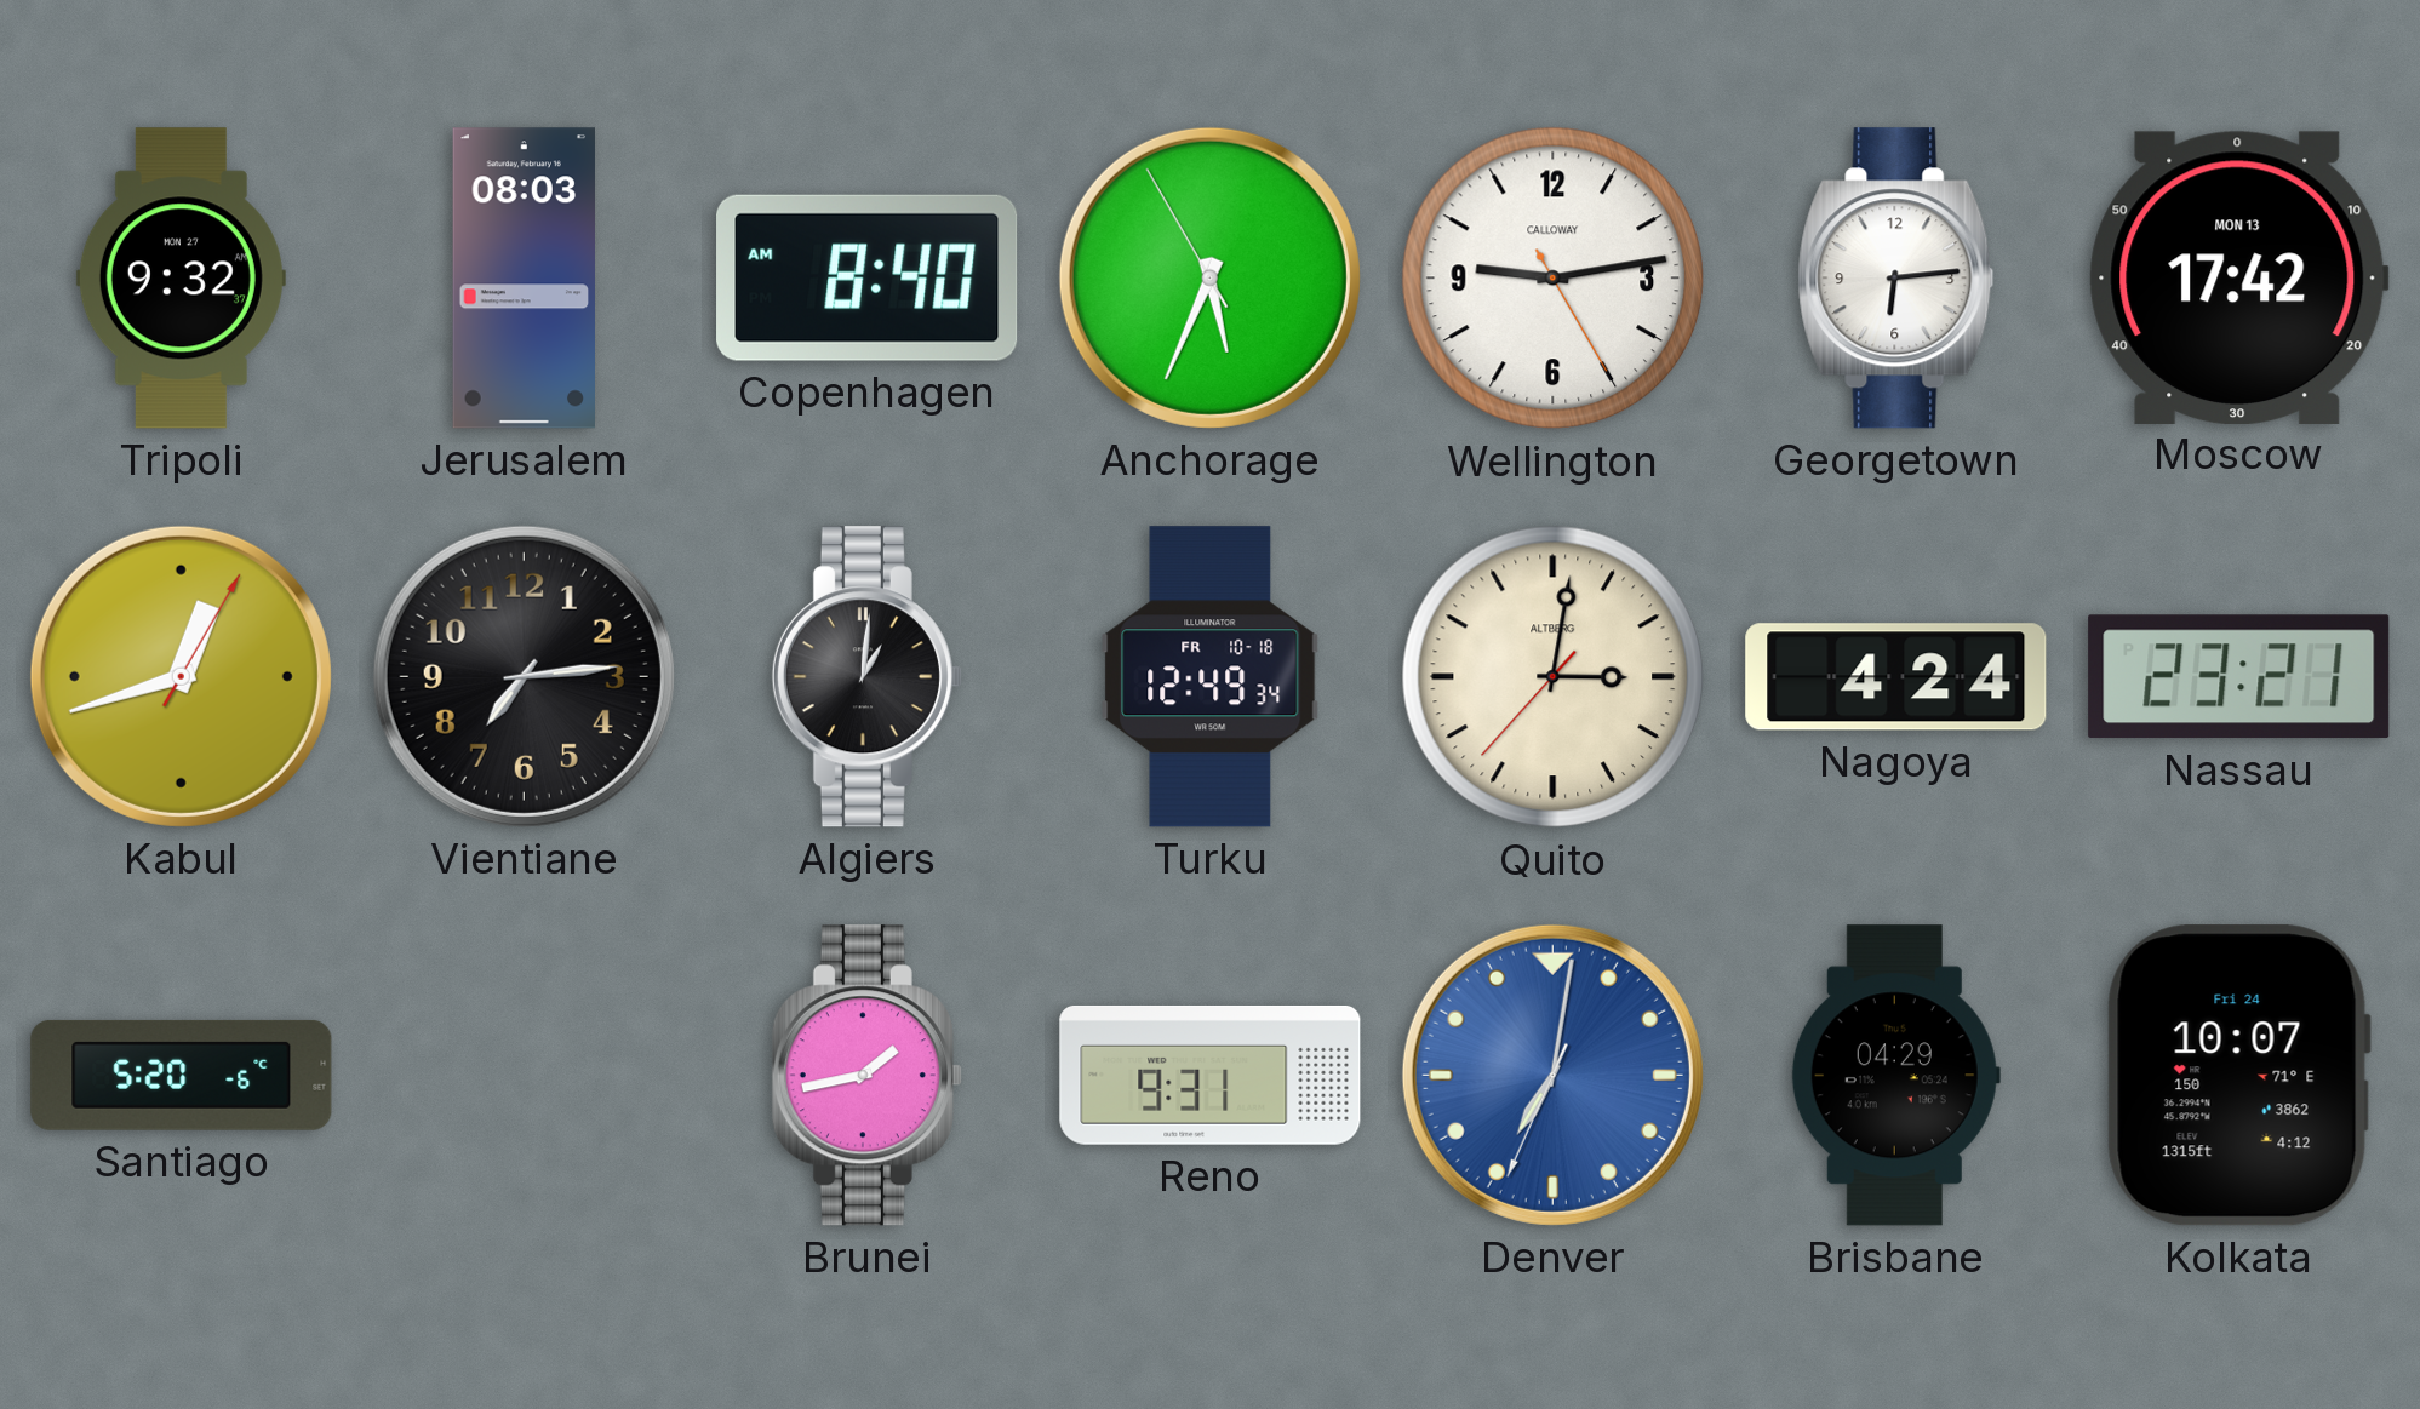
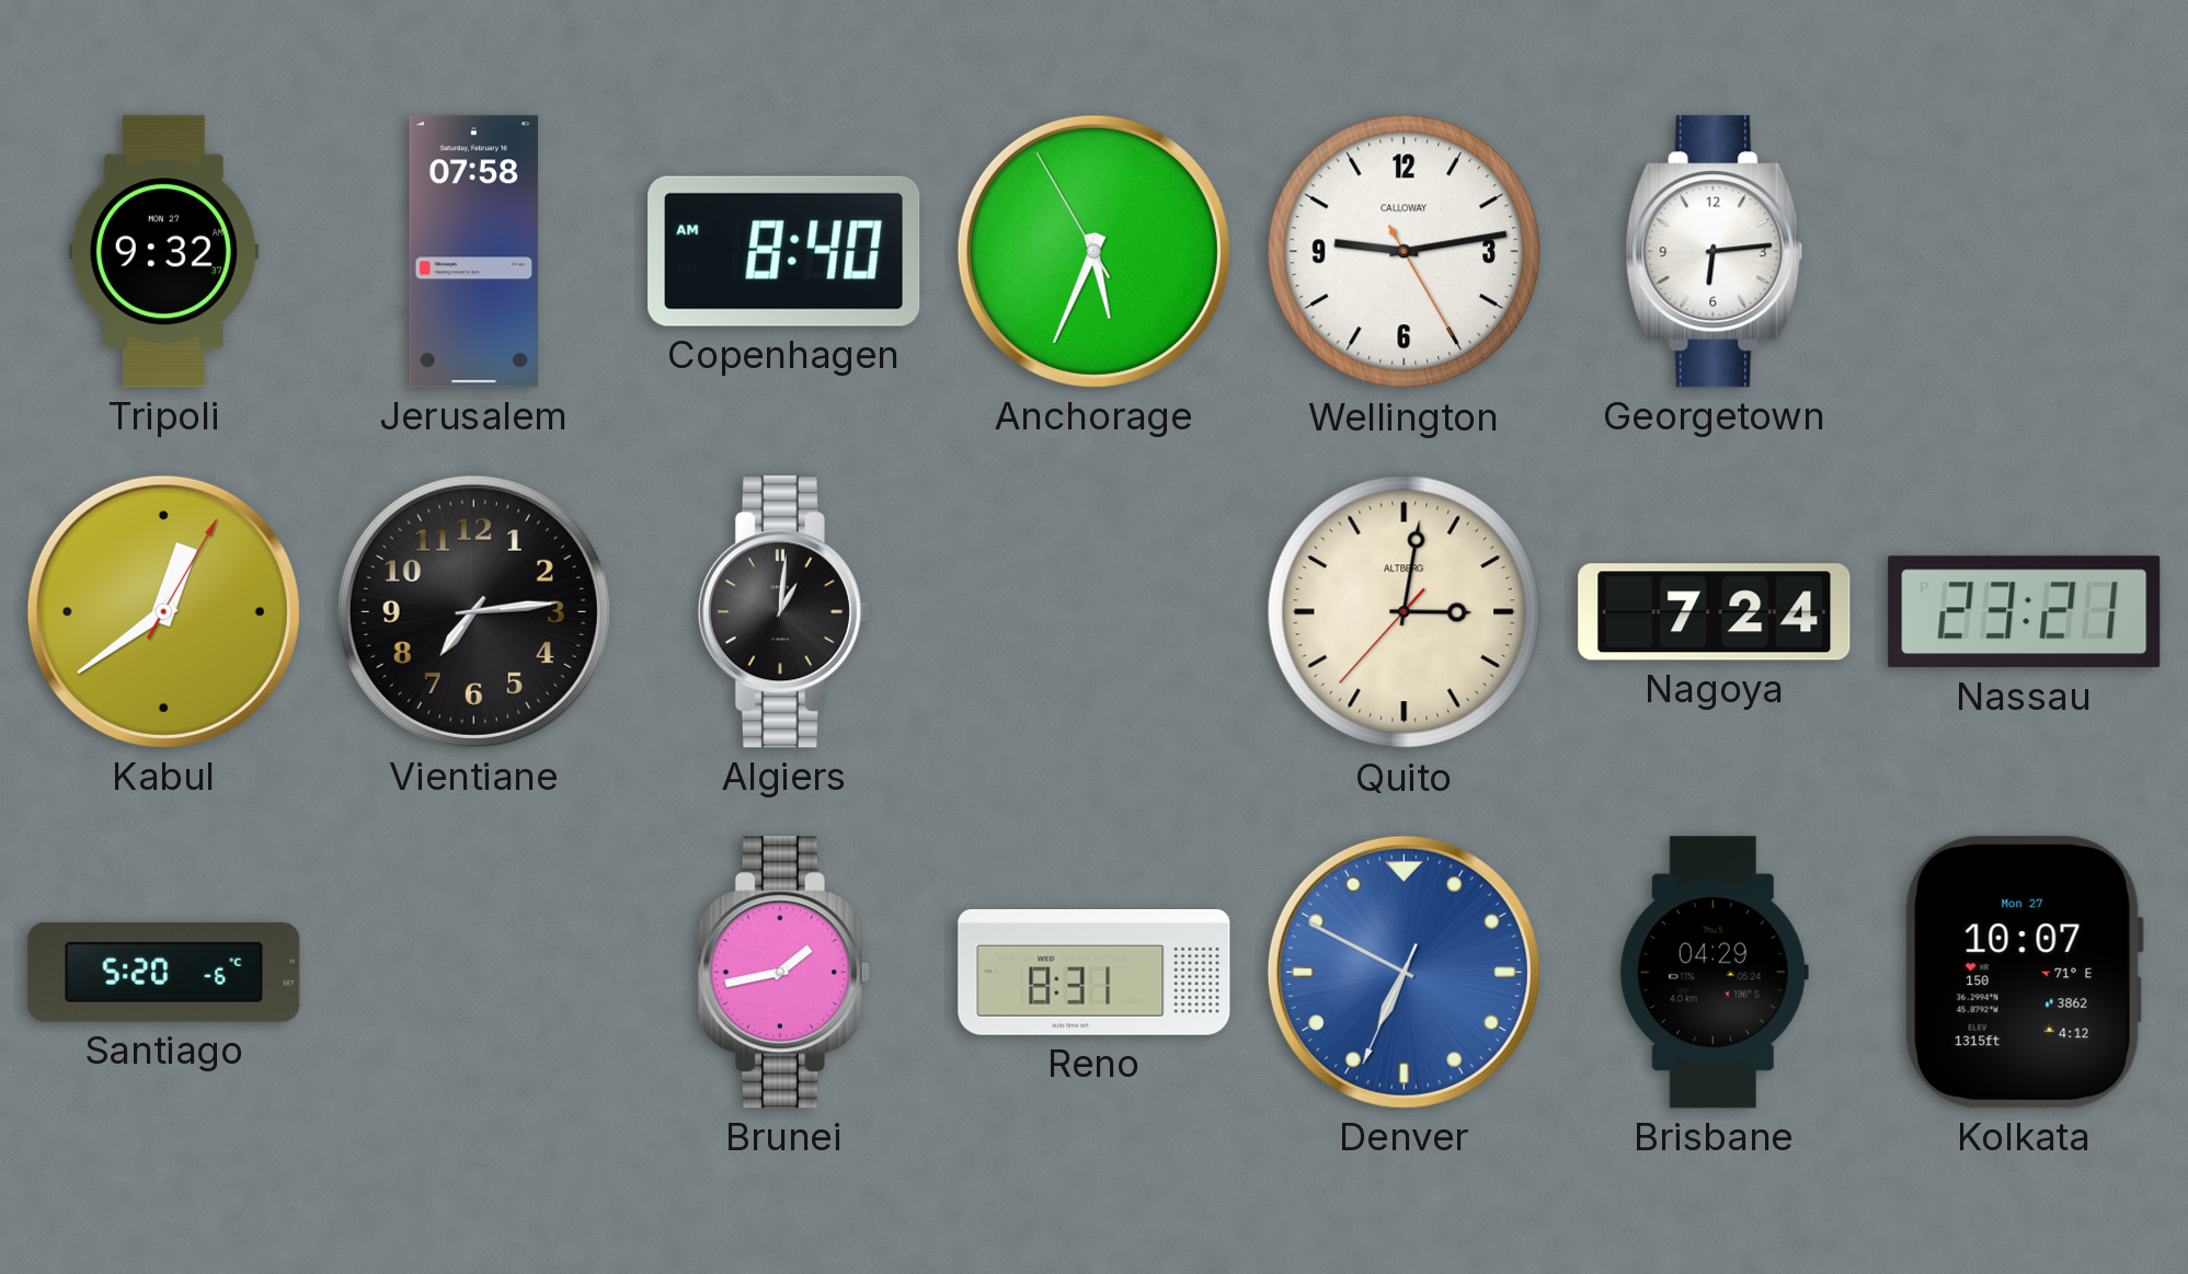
Jerusalem: 08:03 -> 07:58 (474, 252)
Moscow: 17:42 -> none (2238, 277)
Kabul: 12:42 -> 12:39 (163, 611)
Turku: 12:49 -> none (1211, 677)
Nagoya: 4:24 -> 7:24 (1715, 612)
Reno: 9:31 -> 8:31 (1095, 972)
Denver: 7:01 -> 6:49 (1404, 972)
Kolkata date: Fri 24 -> Mon 27 (2024, 973)
